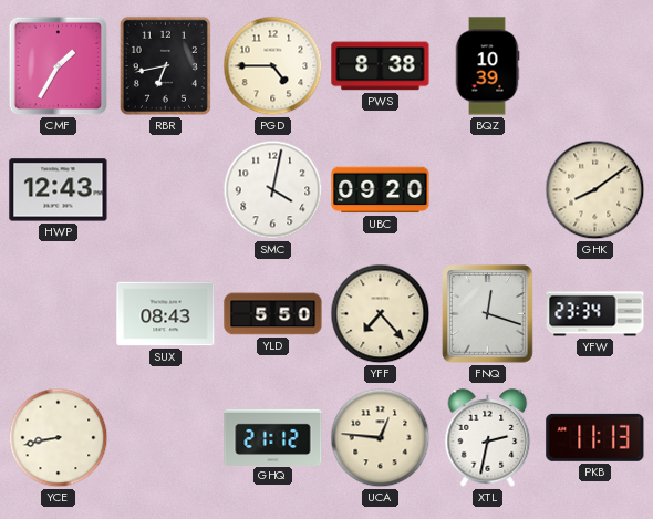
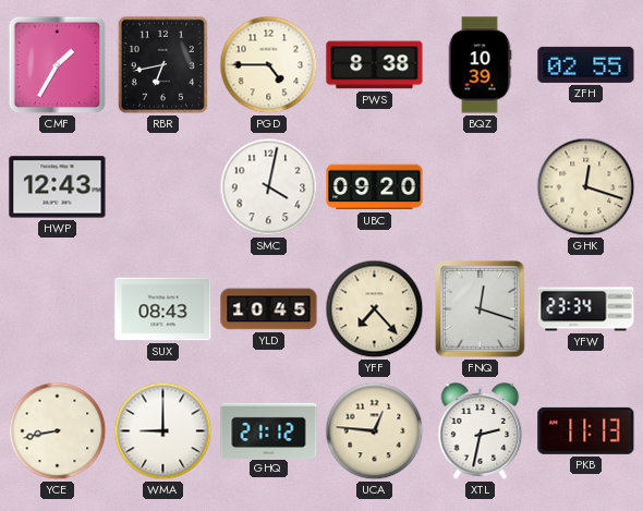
ZFH: none -> 02:55 (586, 64)
GHK: 8:09 -> 12:18 (586, 187)
YLD: 5:50 -> 10:45 (269, 309)
WMA: none -> 9:00 (163, 431)
